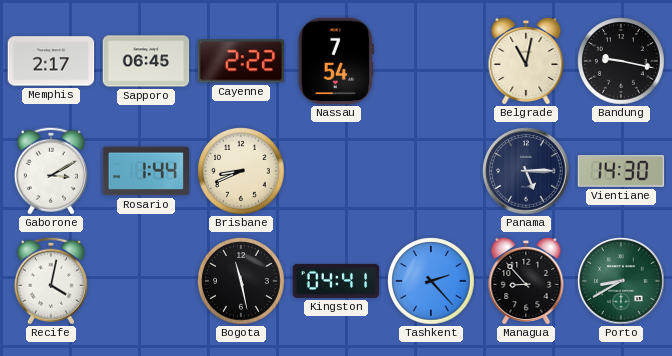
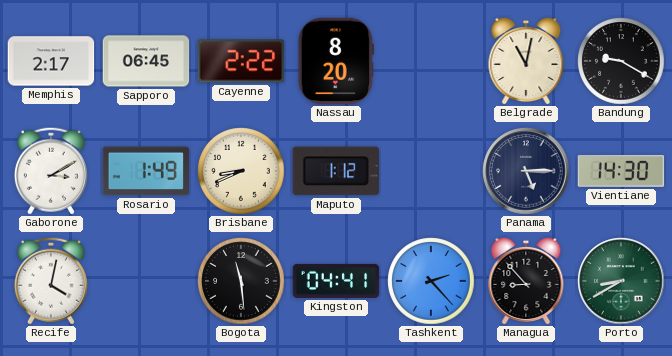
Nassau: 7:54 -> 8:20 (336, 61)
Bandung: 9:17 -> 9:20 (621, 61)
Rosario: 1:44 -> 1:49 (146, 171)
Maputo: none -> 1:12 (335, 171)
Bogota: 11:28 -> 11:29 (241, 281)
